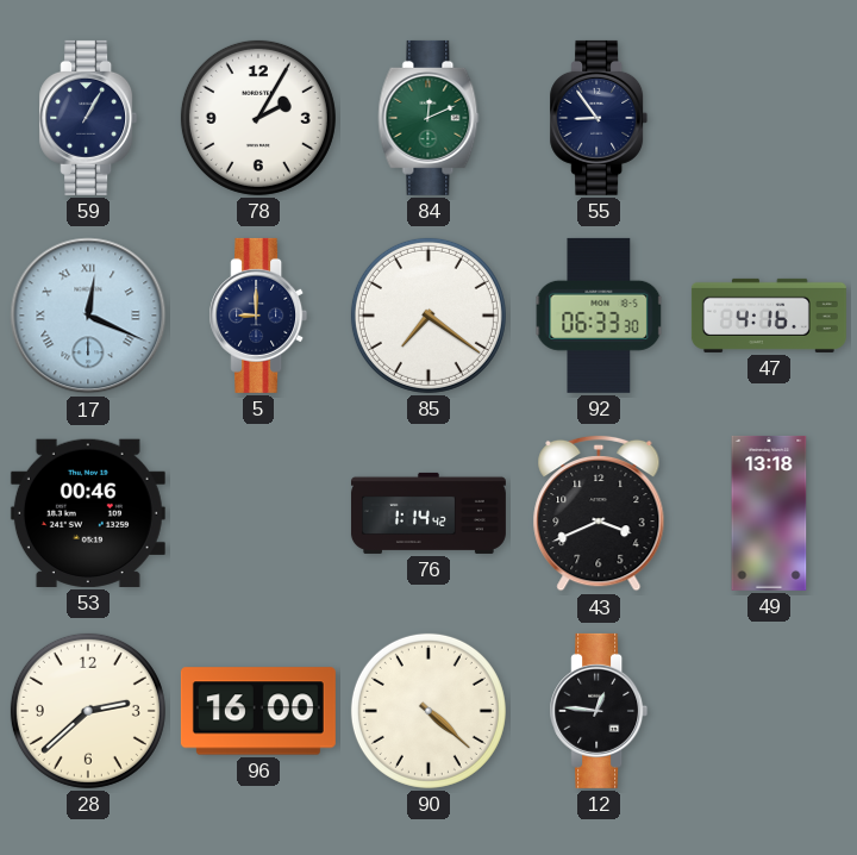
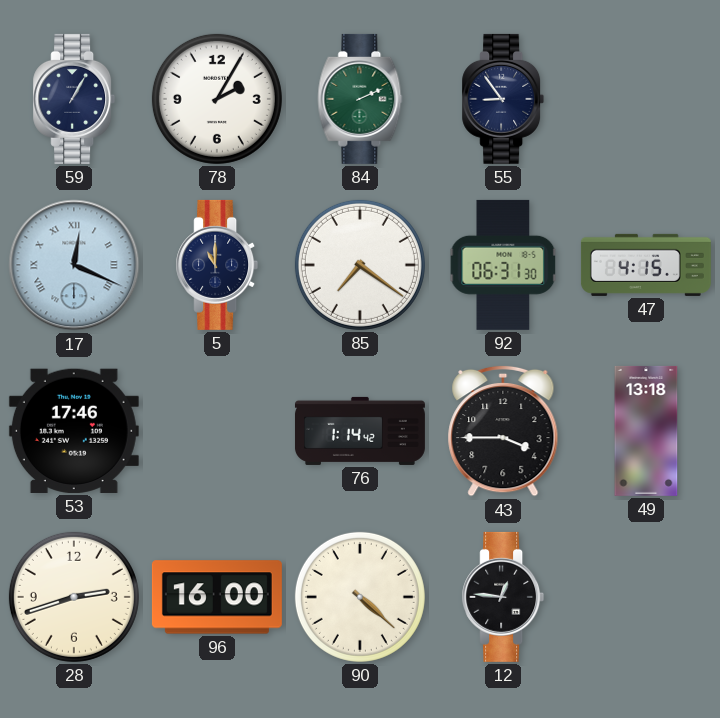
84: 12:11 -> 2:11 (360, 99)
5: 9:00 -> 11:00 (217, 265)
92: 06:33 -> 06:31 (503, 265)
47: 4:16 -> 4:15 (646, 265)
53: 00:46 -> 17:46 (74, 431)
43: 3:41 -> 3:45 (503, 431)
28: 2:38 -> 2:42 (74, 597)
